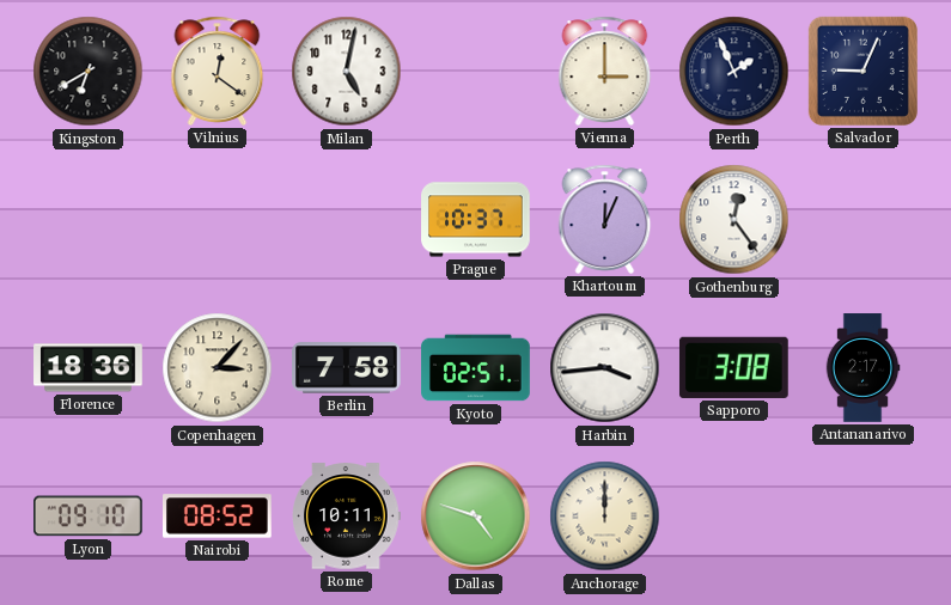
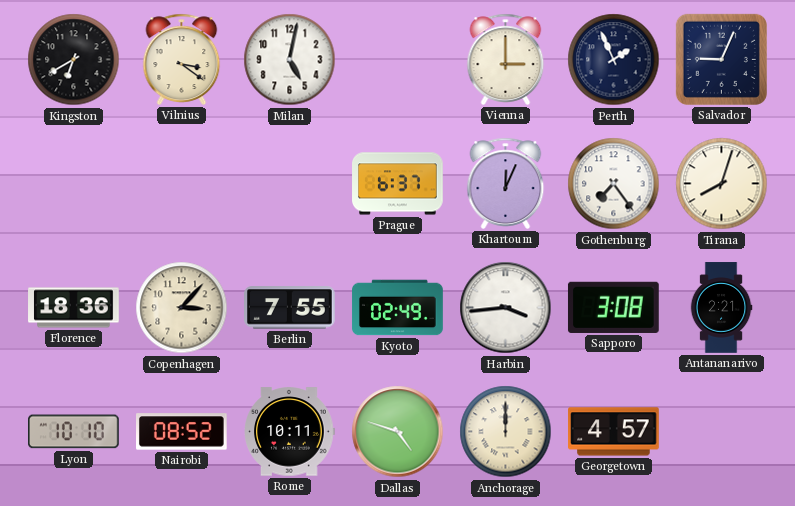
Vilnius: 12:21 -> 3:21 (182, 59)
Prague: 10:37 -> 6:37 (398, 184)
Gothenburg: 12:24 -> 7:24 (614, 184)
Tirana: none -> 8:03 (722, 184)
Berlin: 7:58 -> 7:55 (290, 308)
Kyoto: 02:51 -> 02:49 (398, 308)
Antananarivo: 2:17 -> 2:21 (721, 308)
Lyon: 09:10 -> 10:10 (74, 432)
Georgetown: none -> 4:57 (614, 432)
